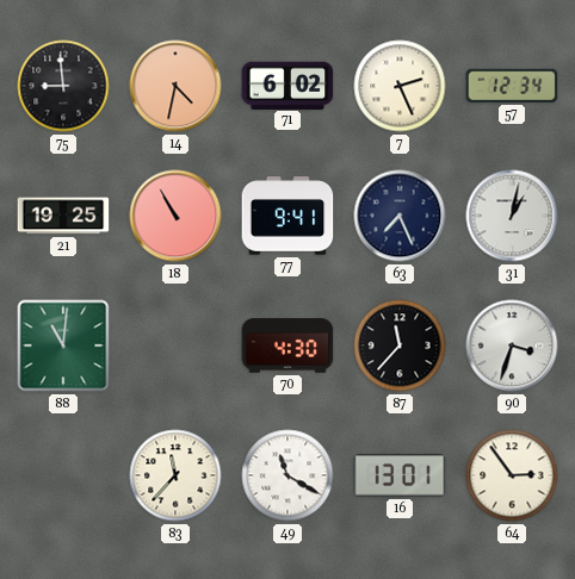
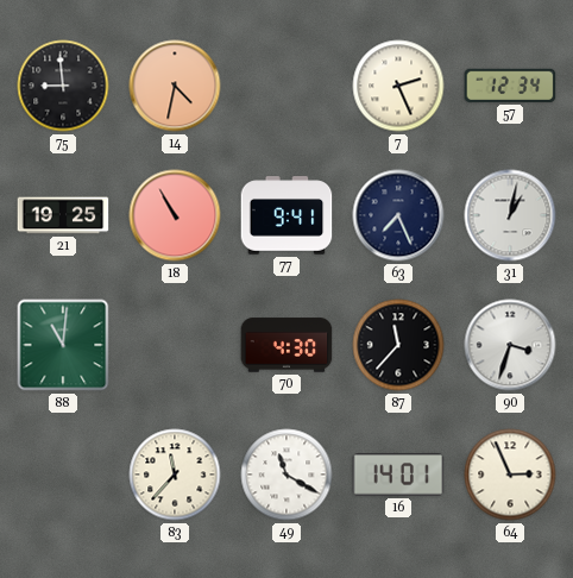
71: 6:02 -> none (287, 85)
16: 13:01 -> 14:01 (398, 475)
64: 2:54 -> 2:56 (510, 475)
